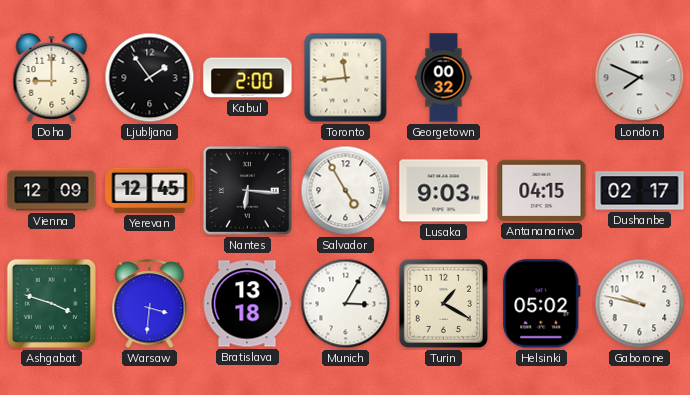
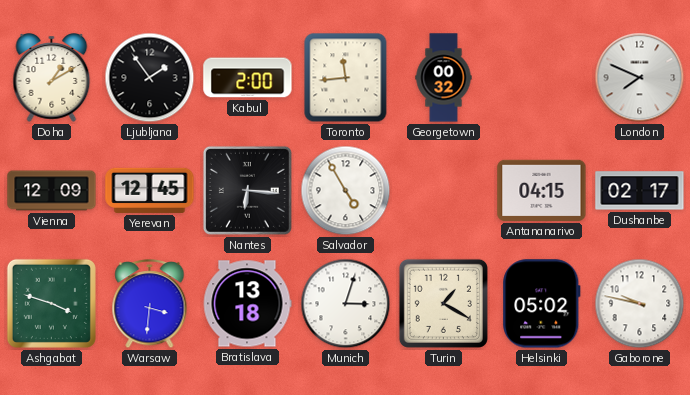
Doha: 9:00 -> 1:10 (52, 78)
Lusaka: 9:03 -> none (444, 191)
Munich: 3:05 -> 3:03 (346, 304)
